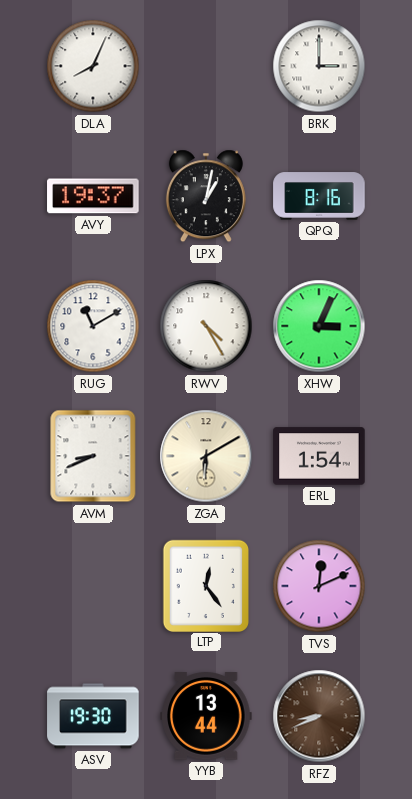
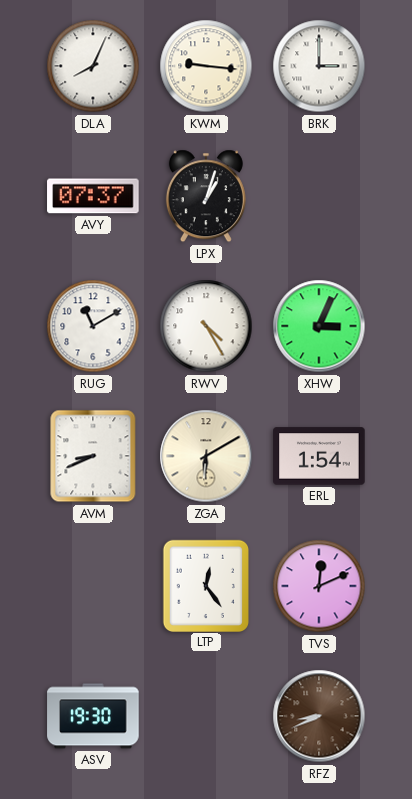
KWM: none -> 9:16 (206, 66)
AVY: 19:37 -> 07:37 (93, 196)
LPX: 1:02 -> 1:03 (206, 196)
QPQ: 8:16 -> none (319, 196)
YYB: 13:44 -> none (206, 716)
